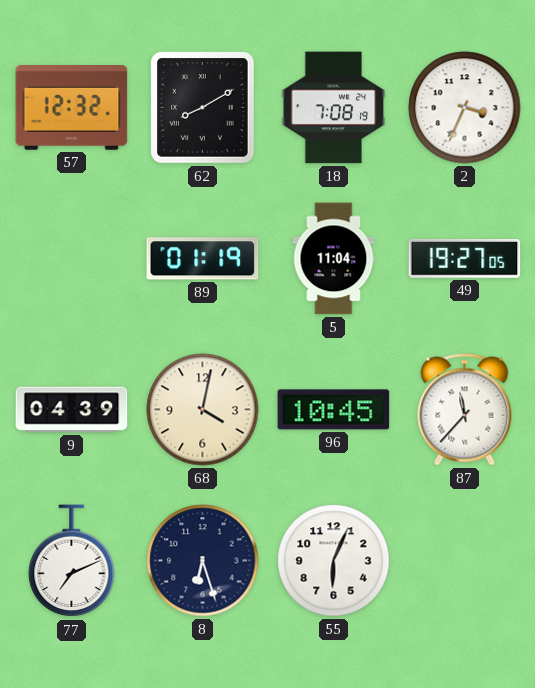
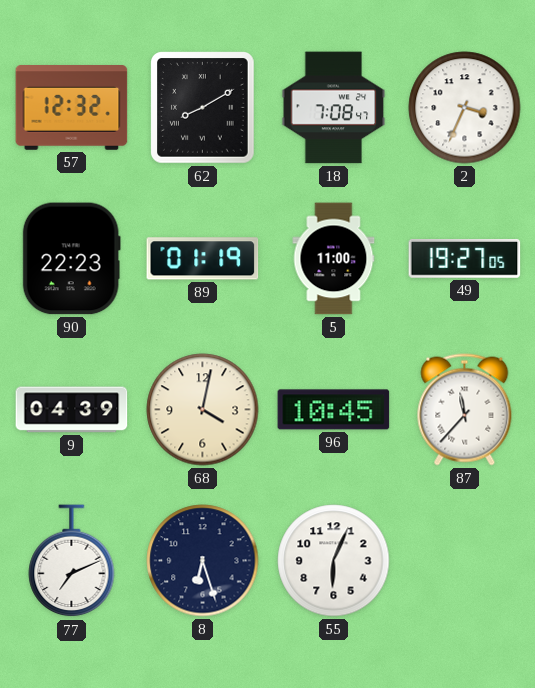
18: 7:08:19 -> 7:08:47 (334, 108)
90: none -> 22:23 (71, 259)
5: 11:04 -> 11:00 (334, 259)
